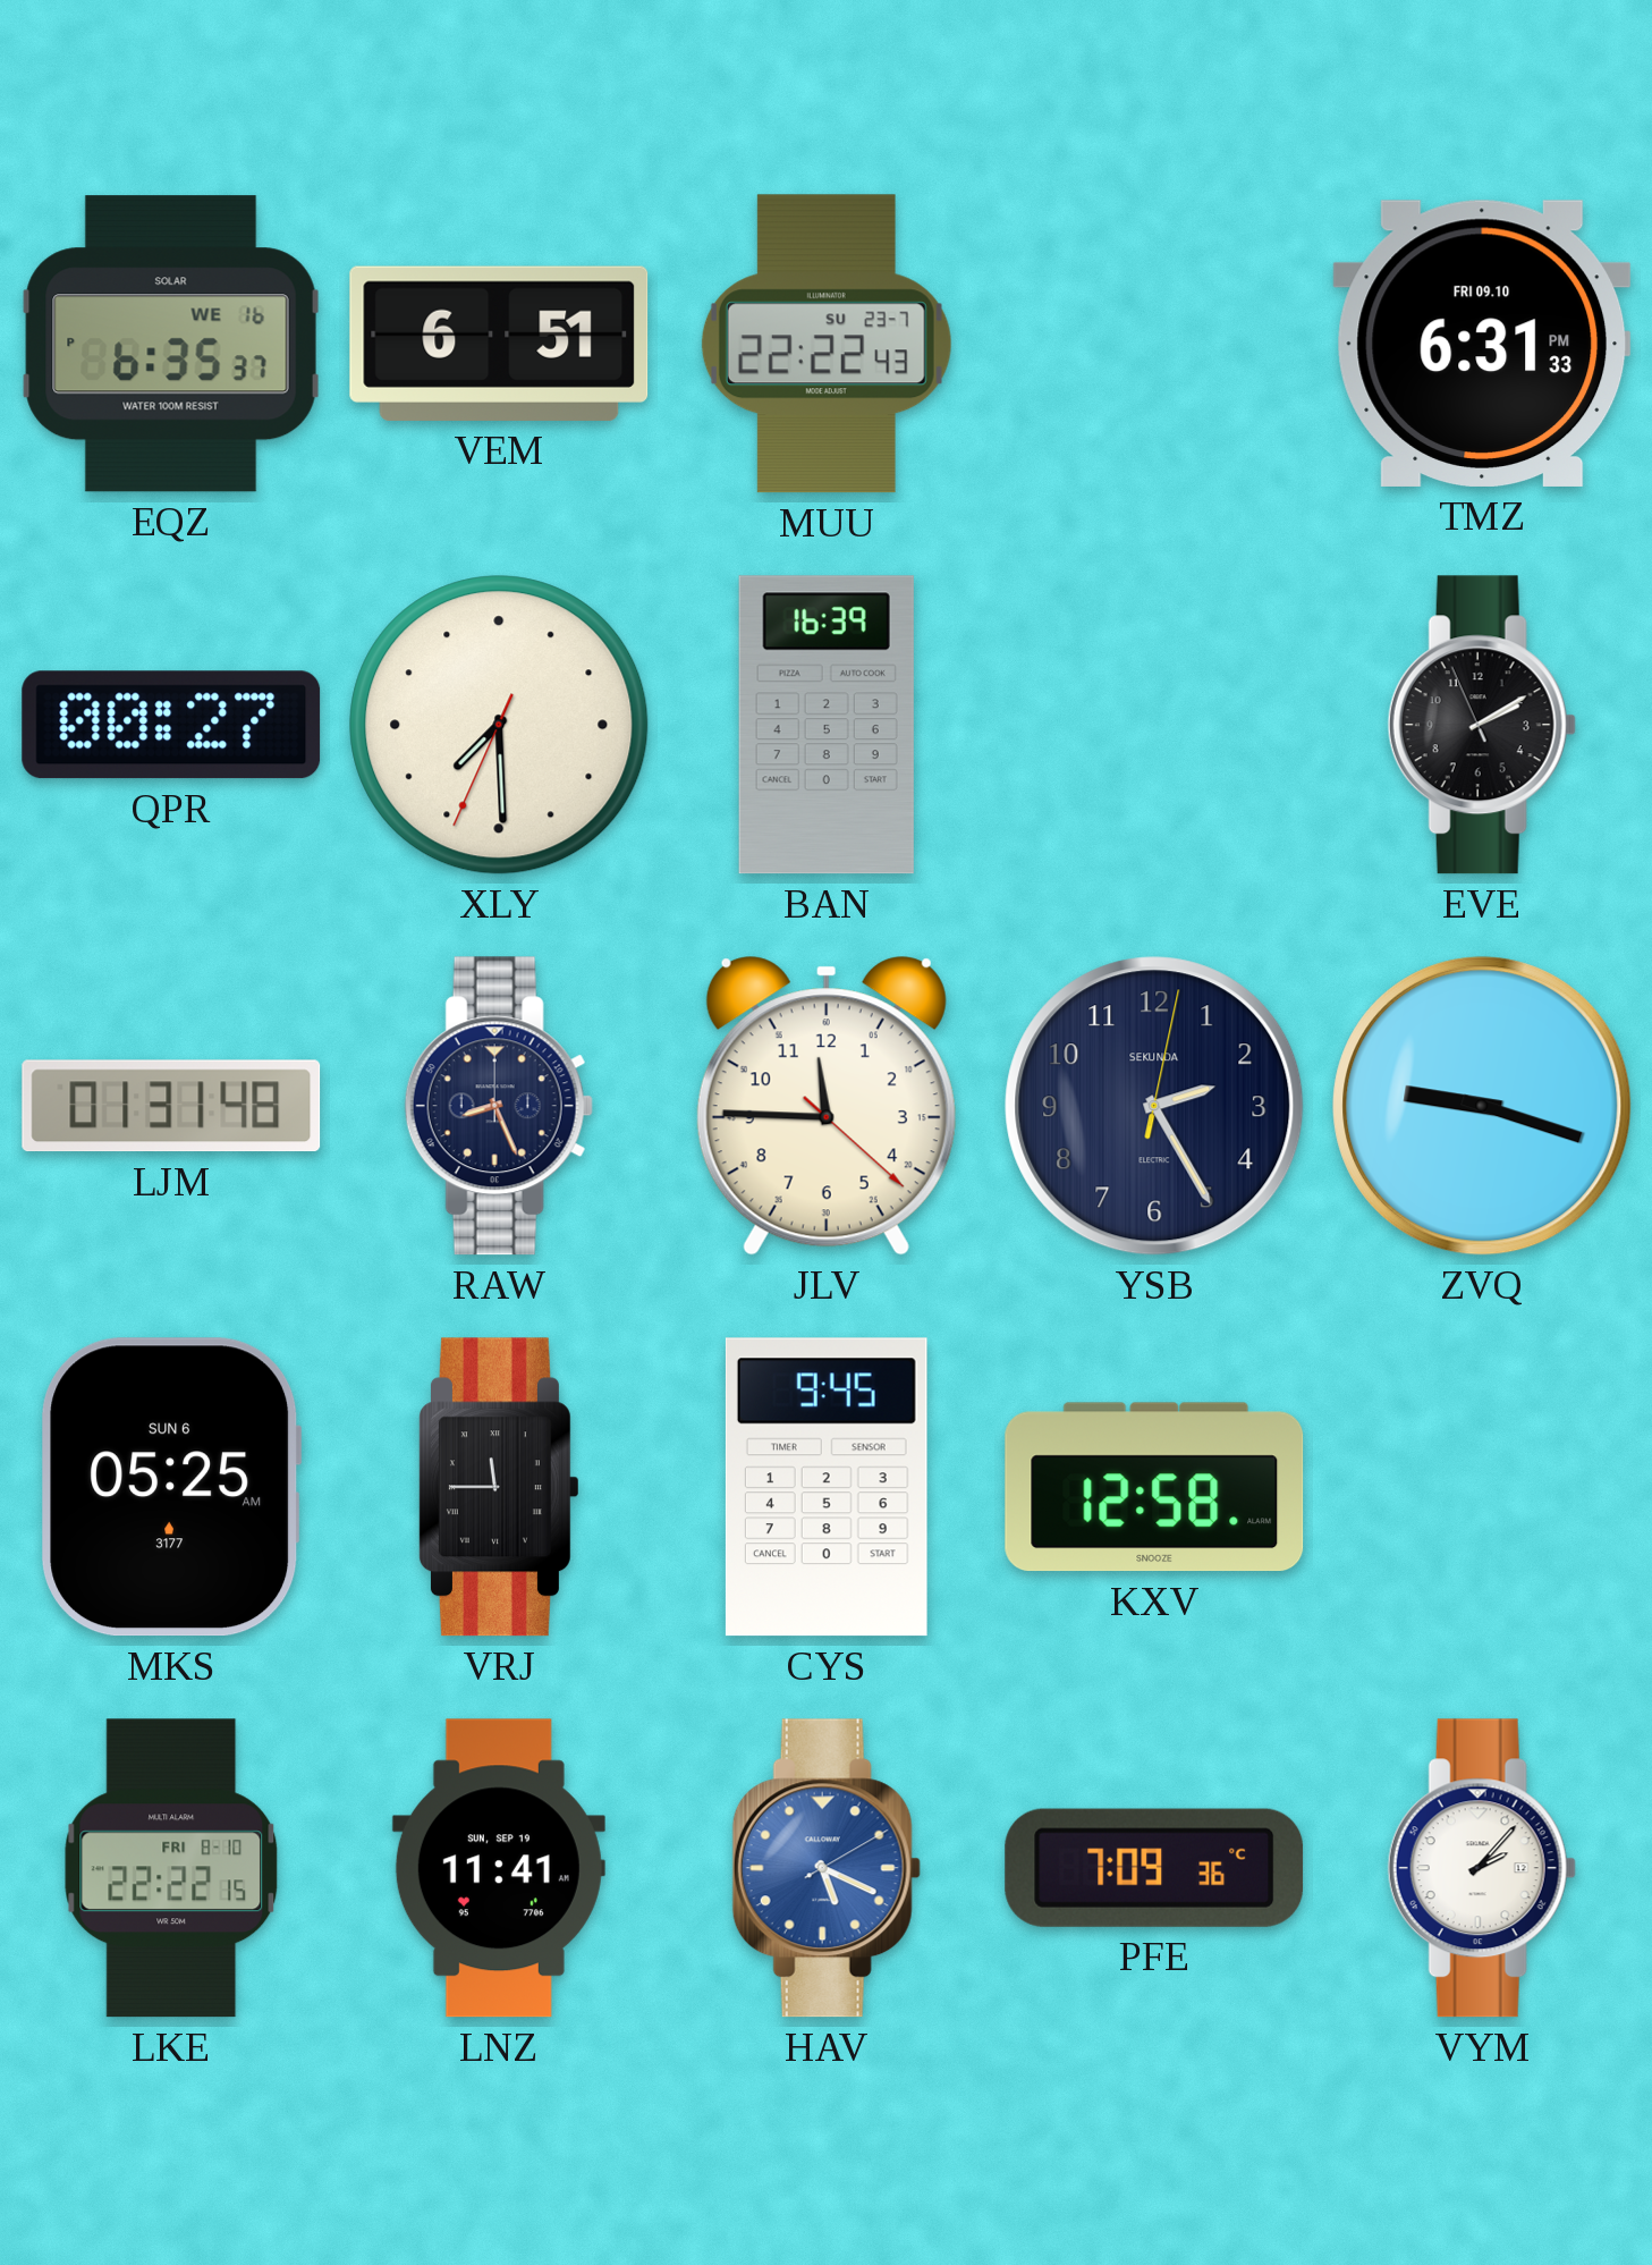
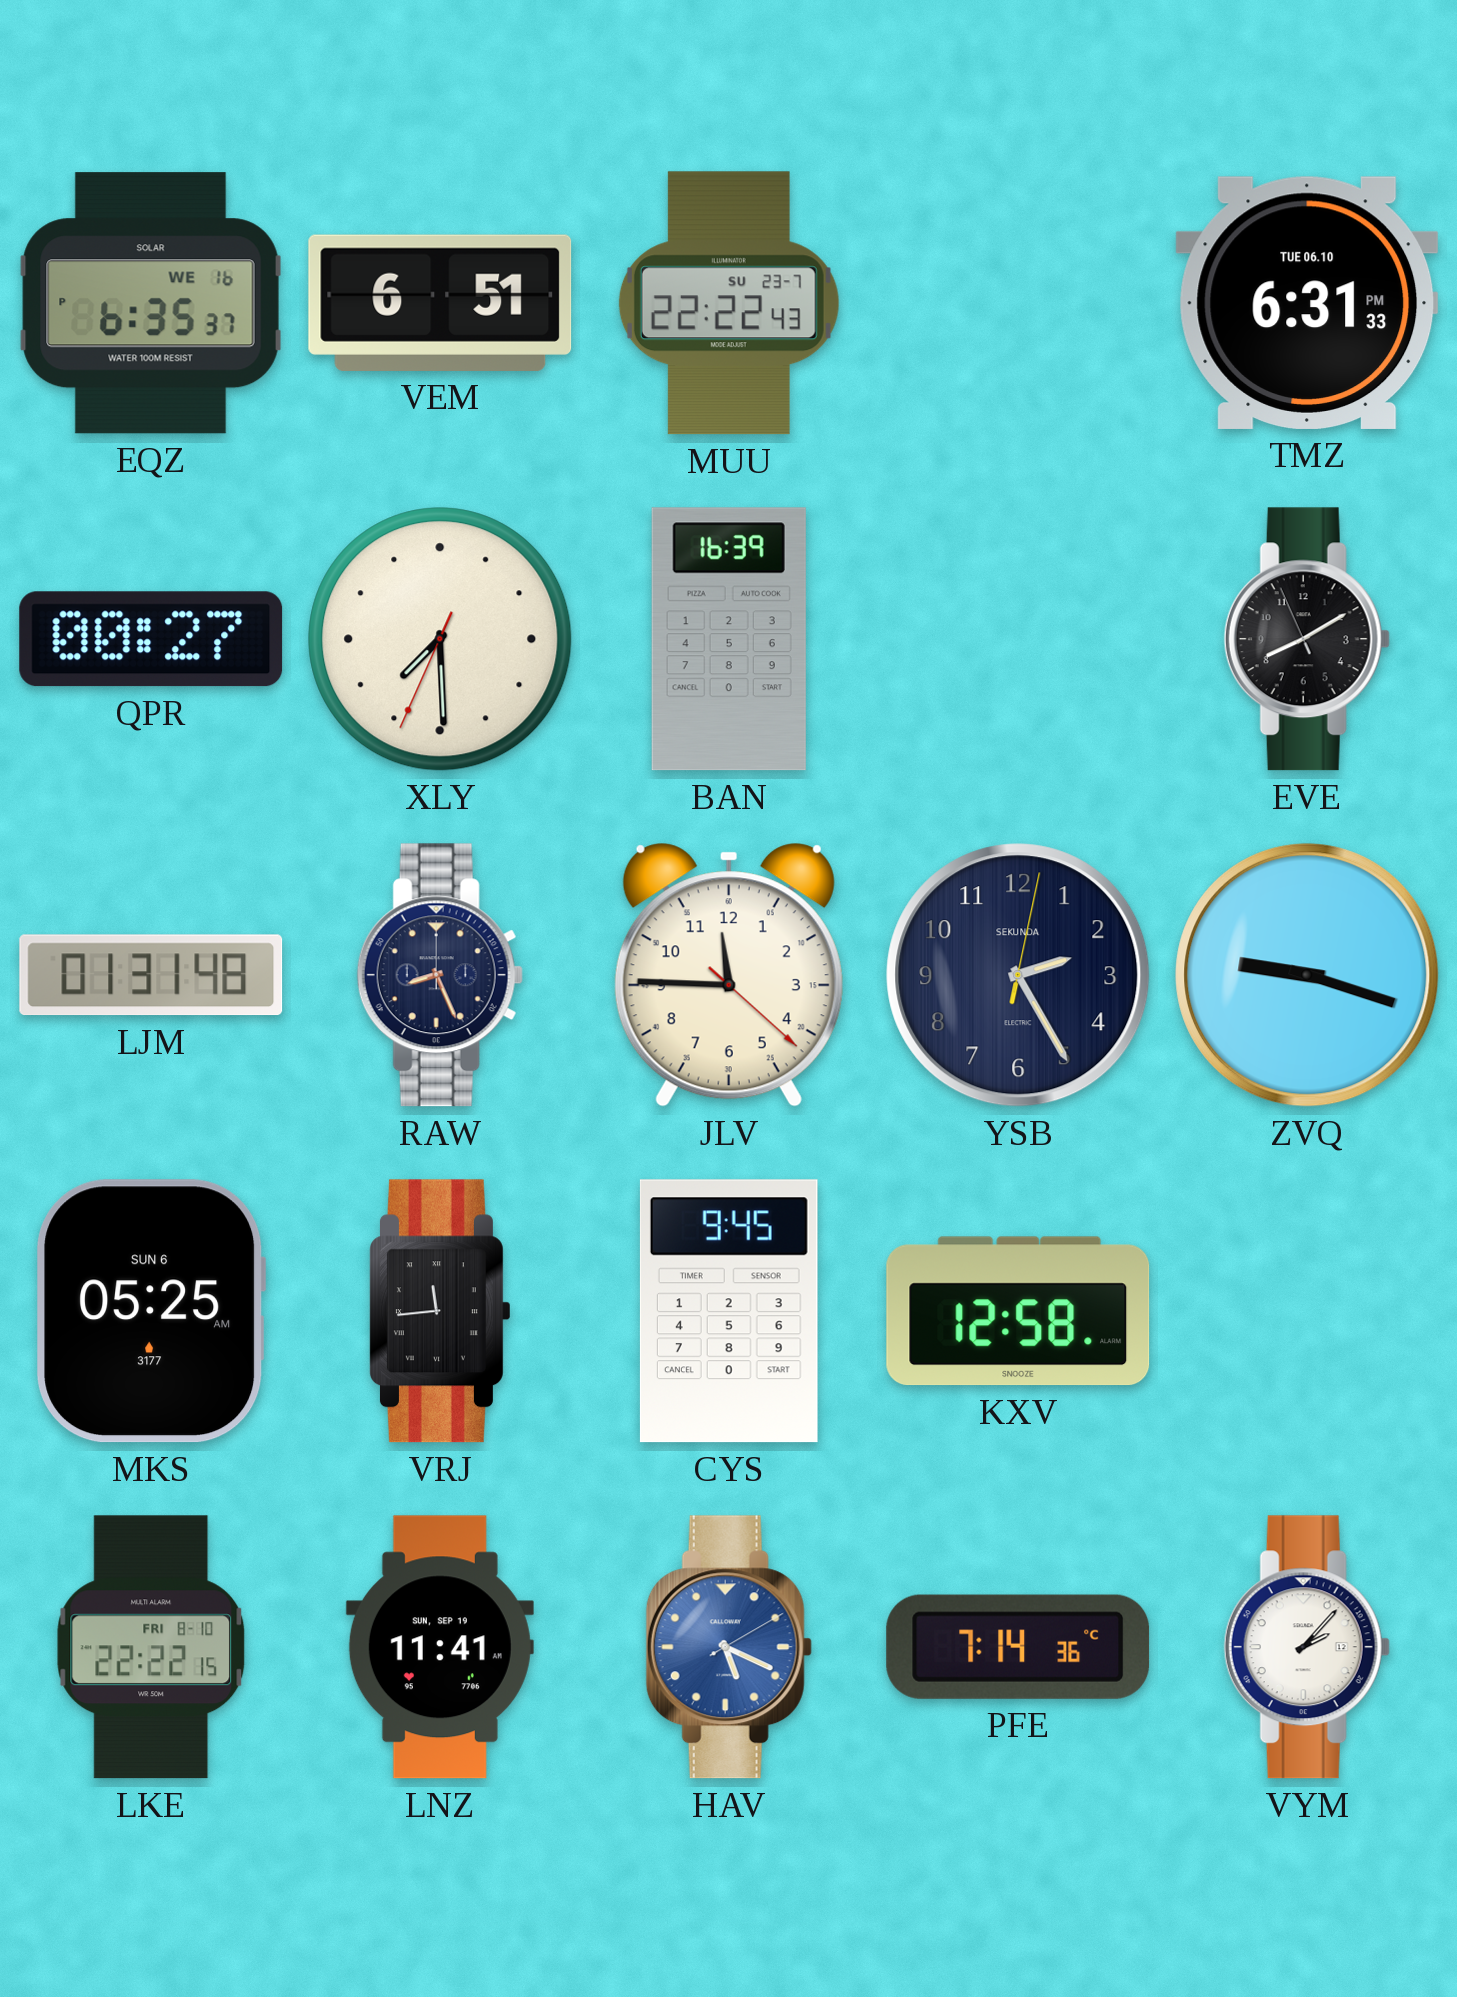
TMZ date: FRI 09.10 -> TUE 06.10 (1307, 303)
EVE: 2:09 -> 8:09 (1307, 639)
VRJ: 11:45 -> 11:44 (439, 1311)
PFE: 7:09 -> 7:14 (1018, 1647)
